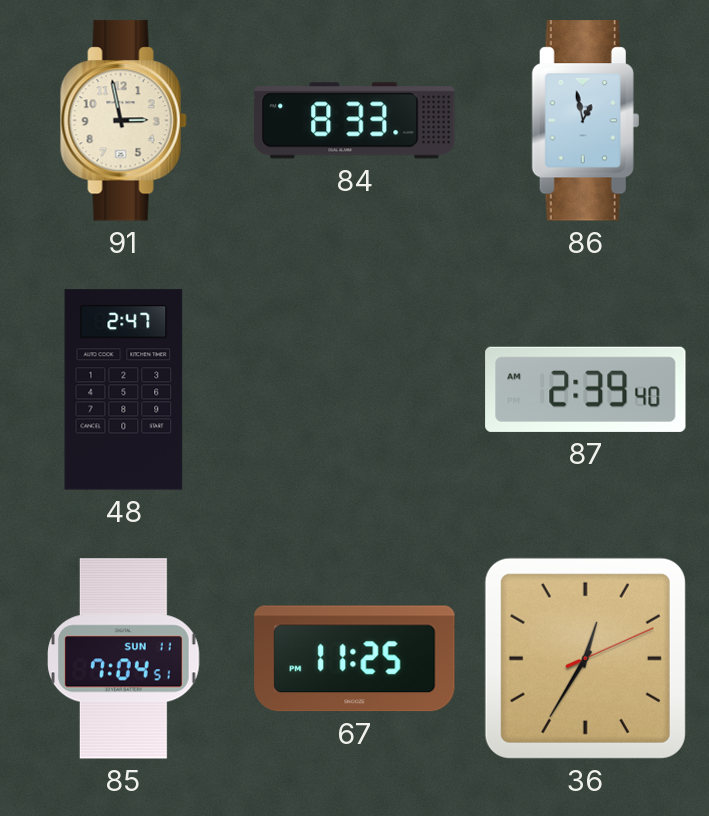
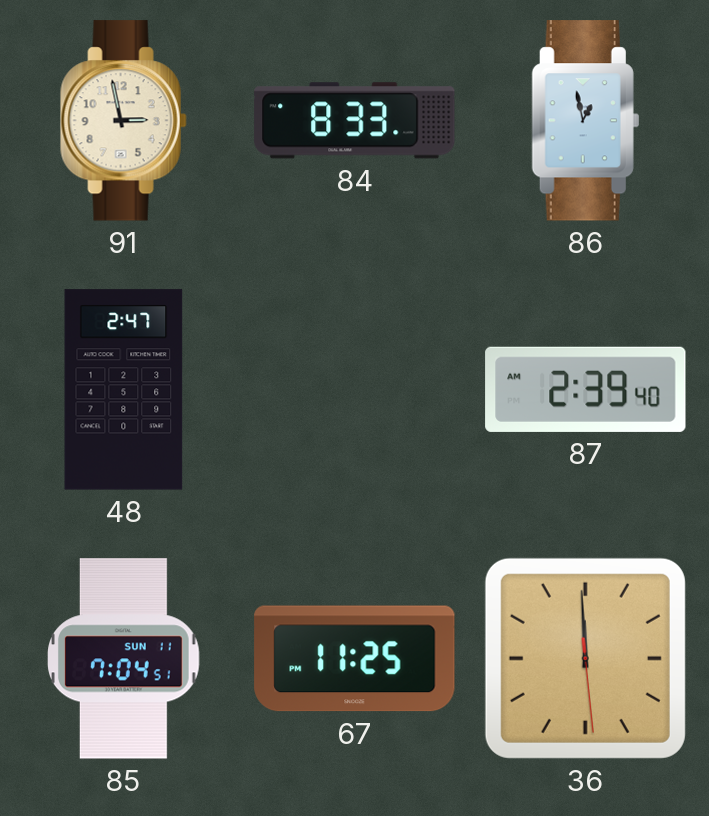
36: 12:35 -> 11:59 (585, 658)
